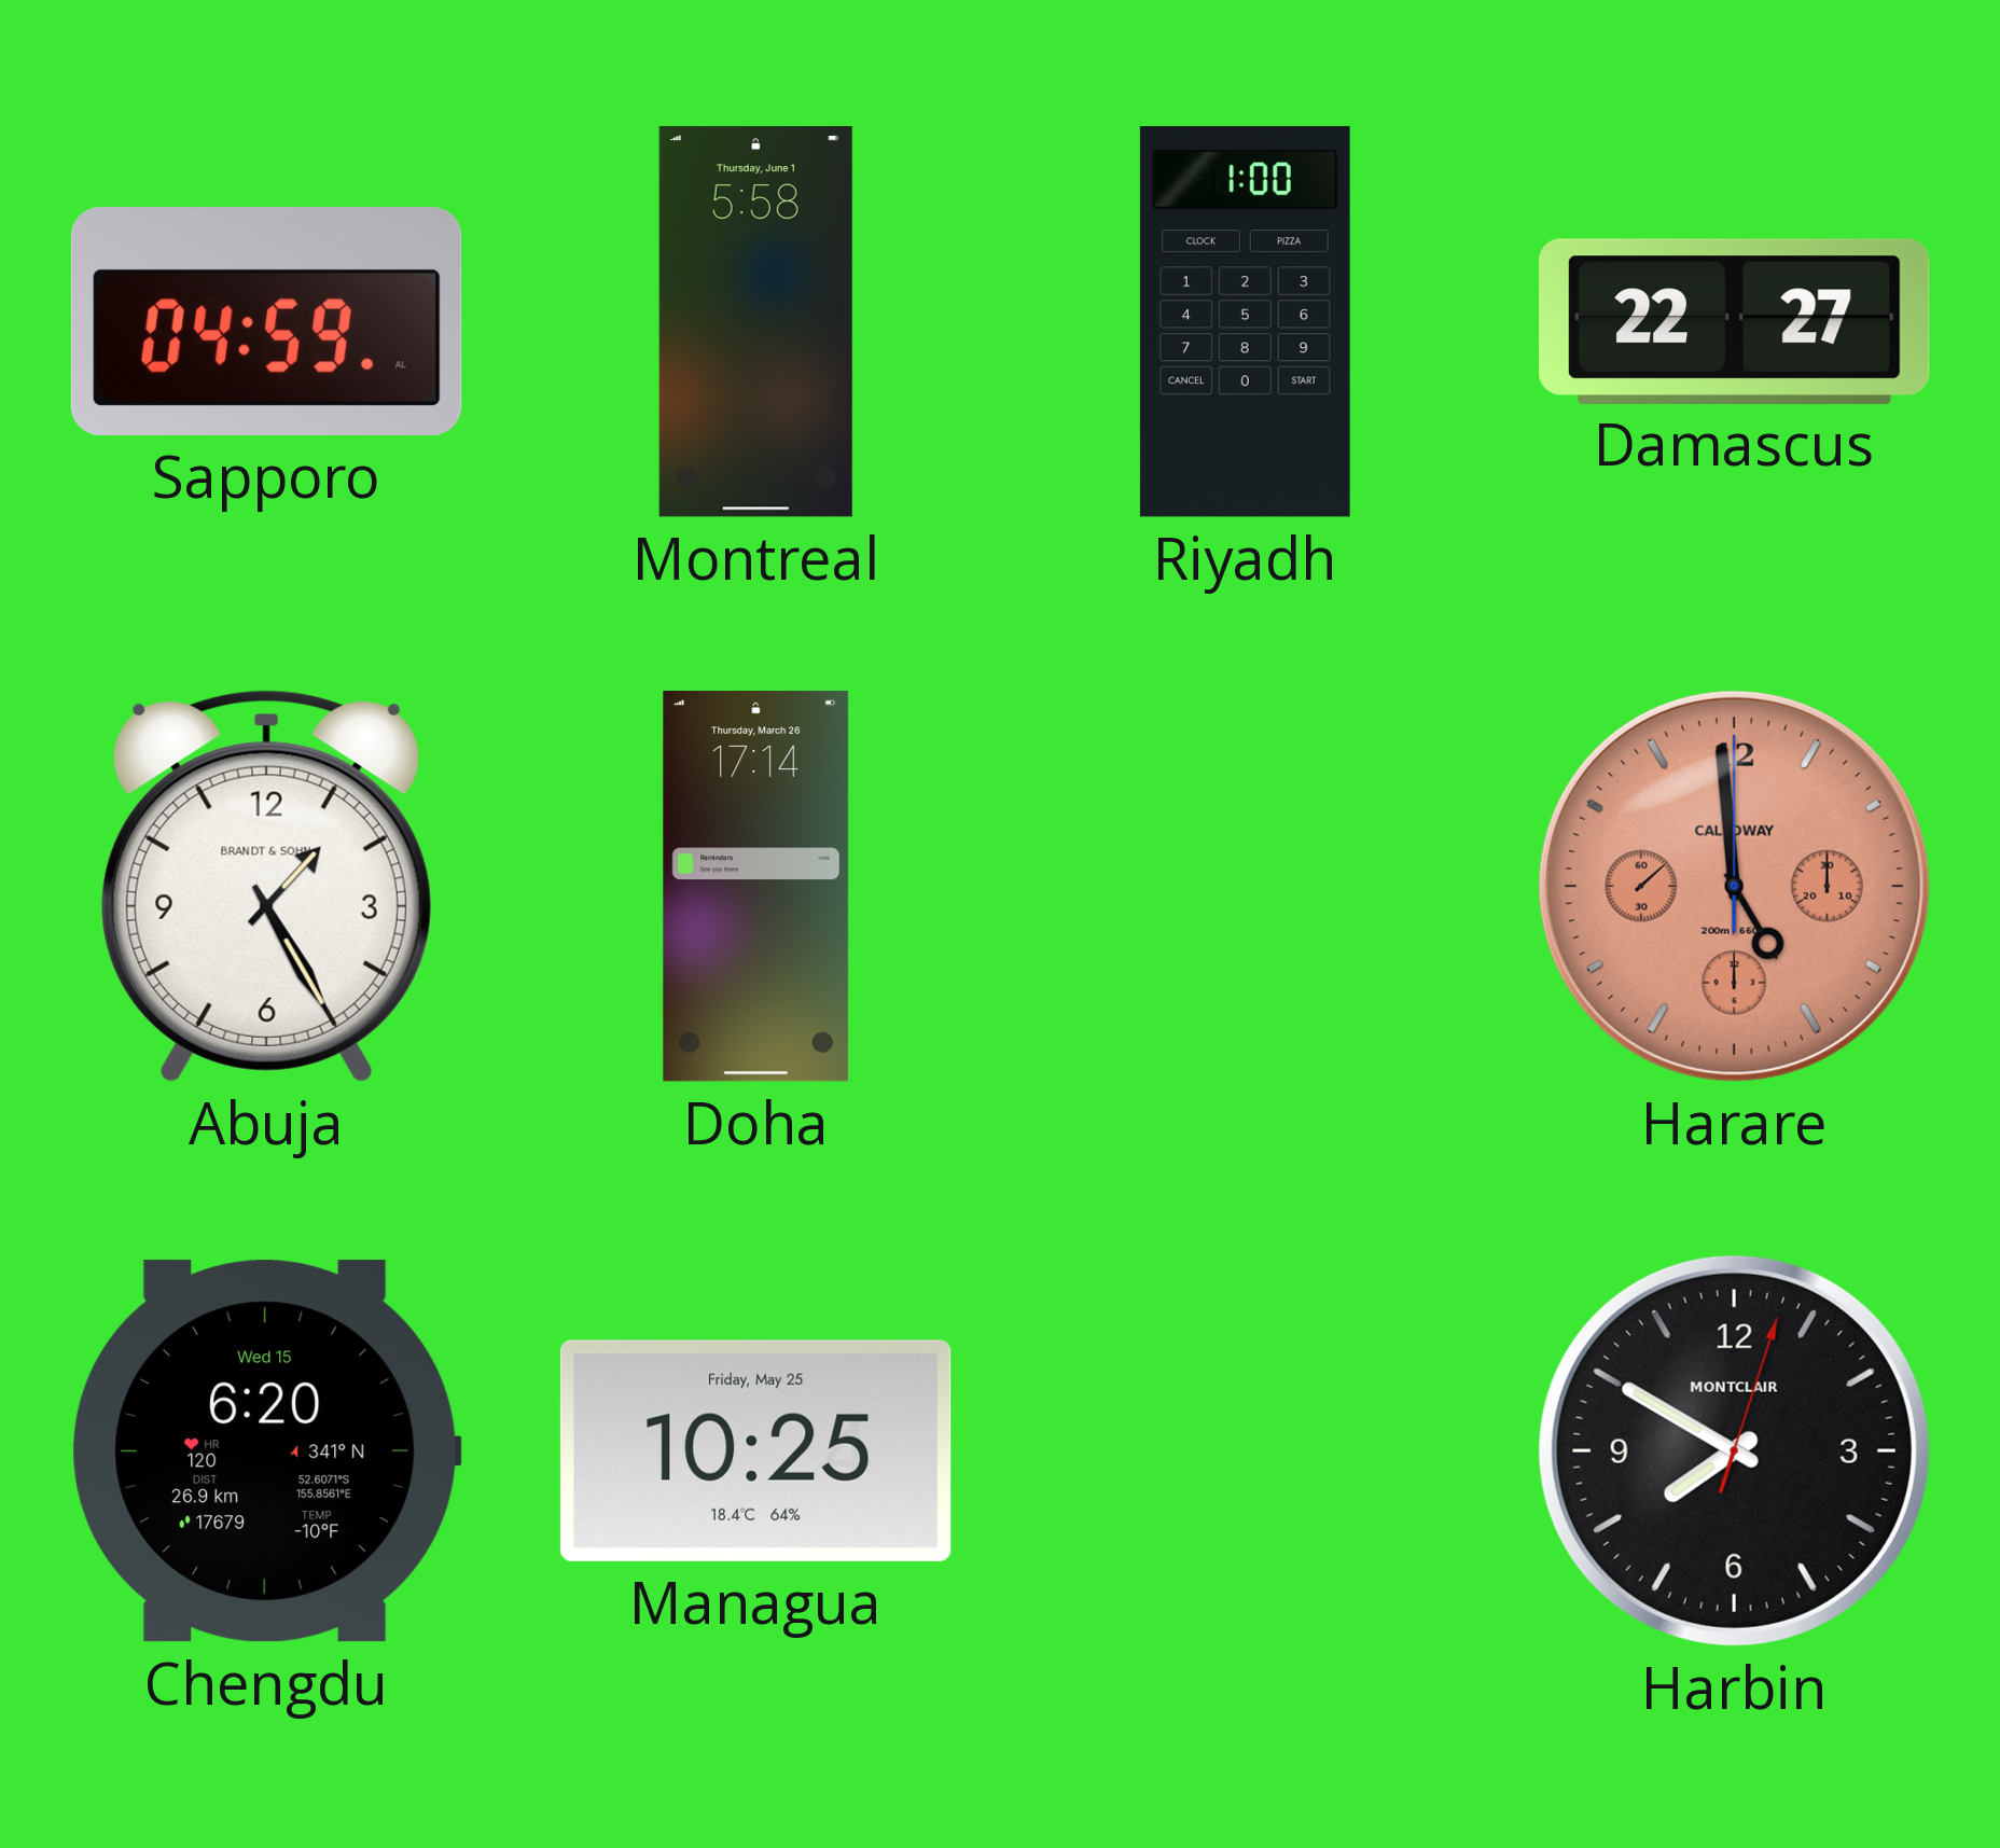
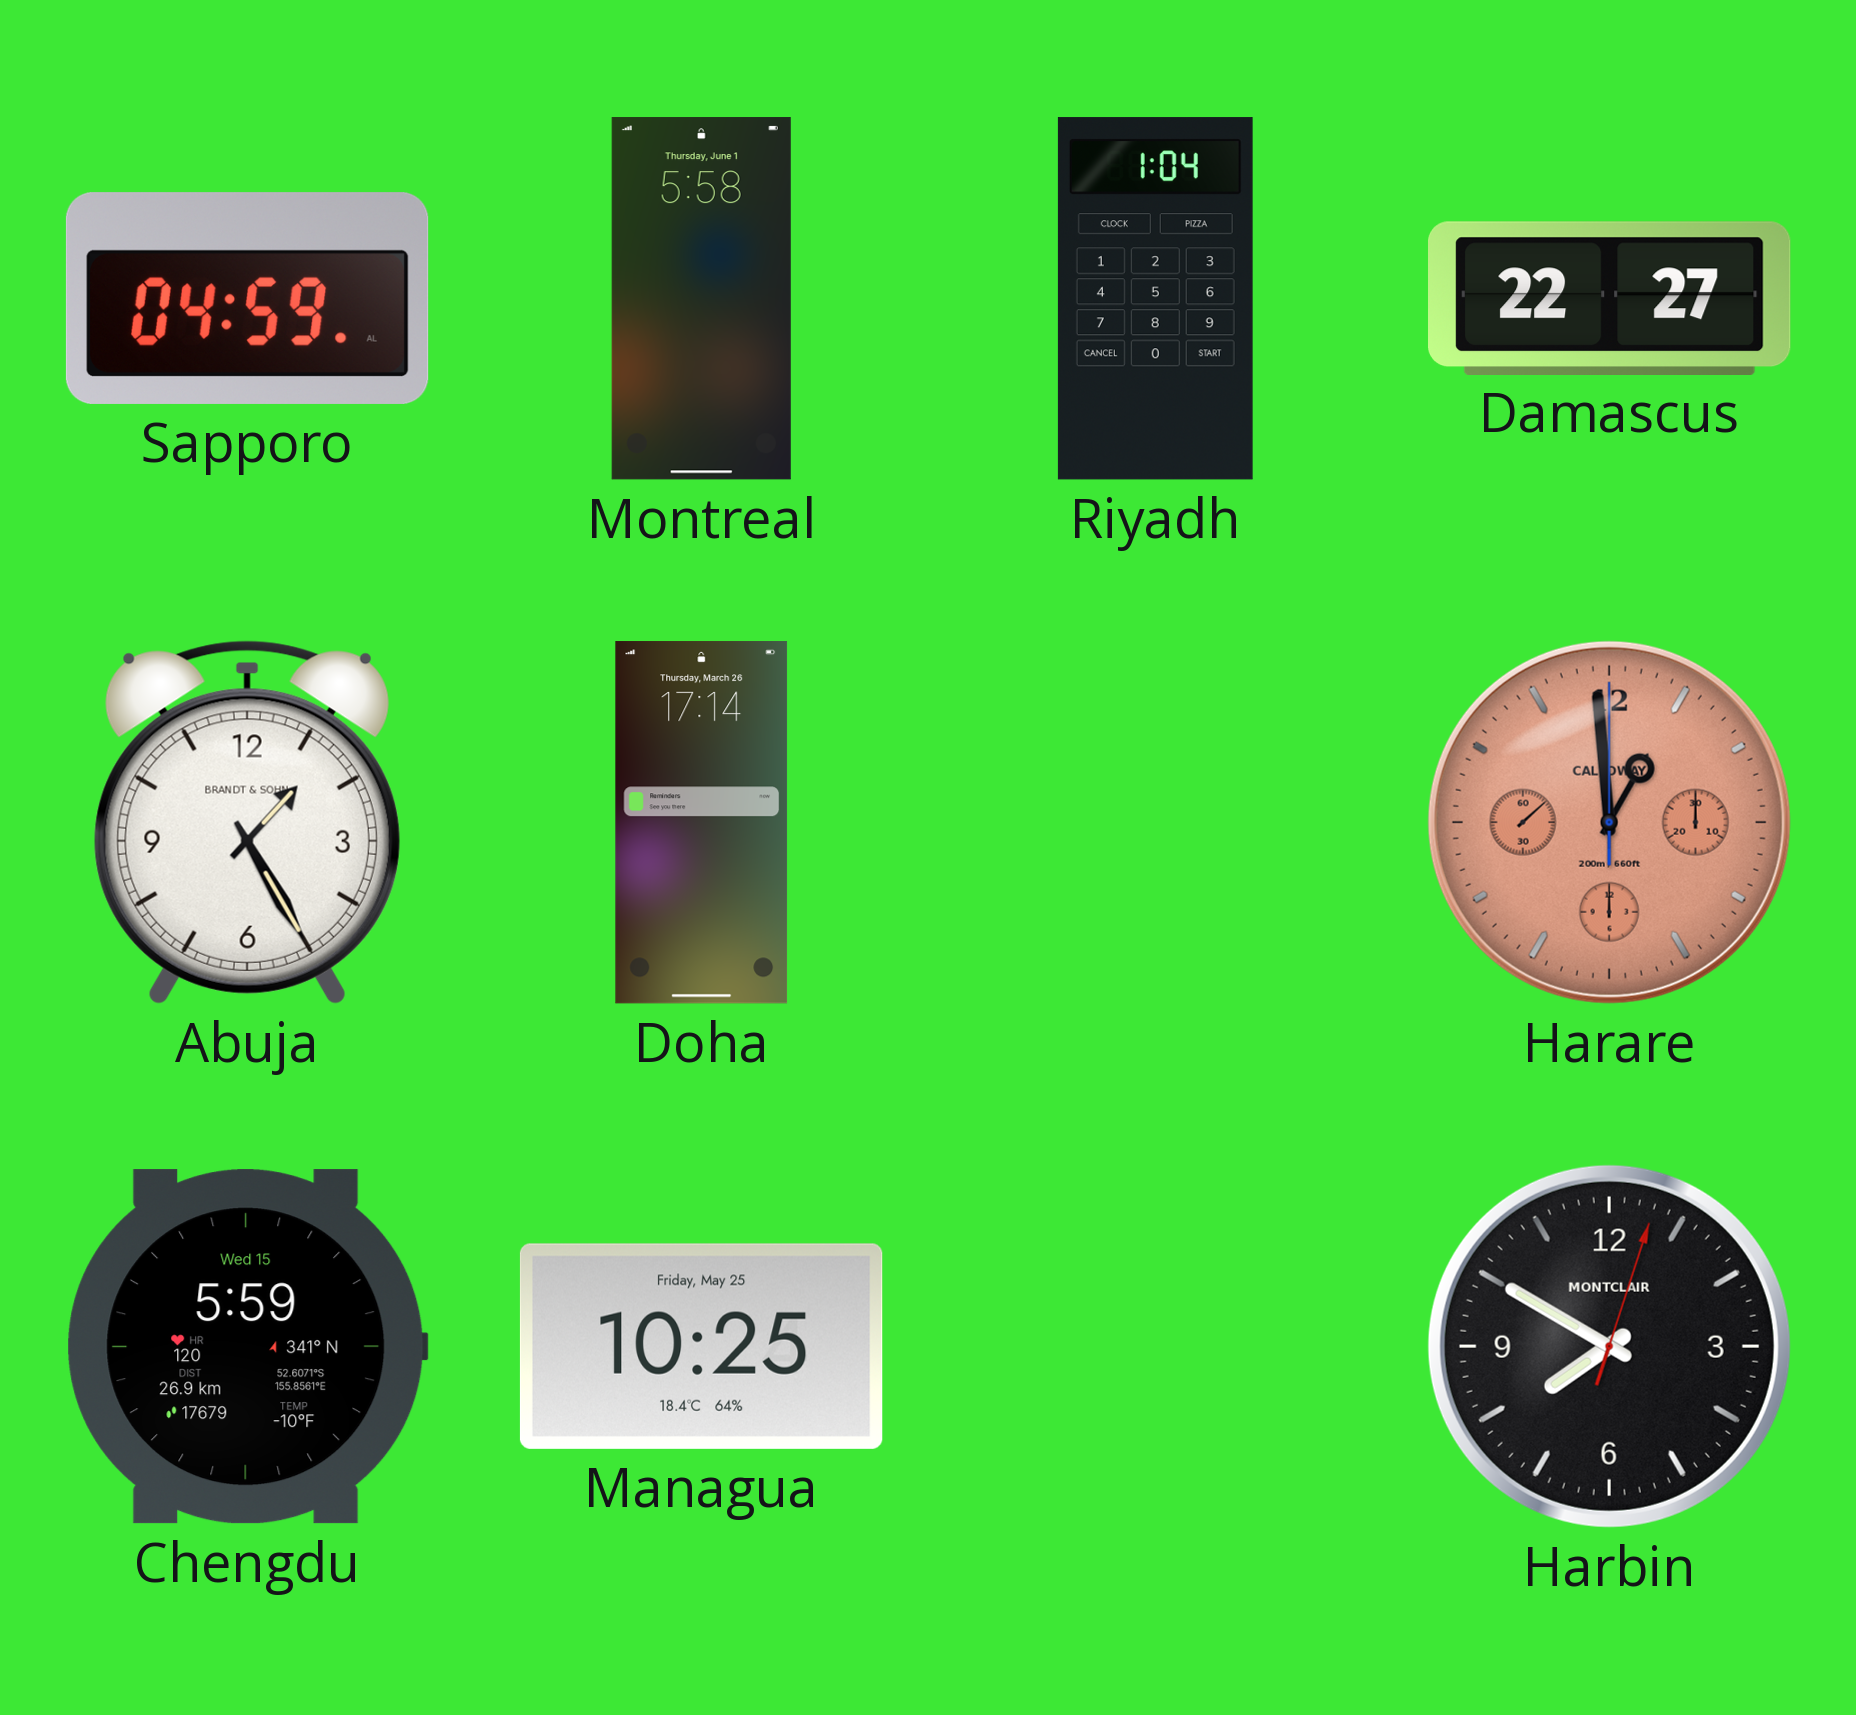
Riyadh: 1:00 -> 1:04 (1155, 299)
Harare: 4:59 -> 12:59 (1609, 822)
Chengdu: 6:20 -> 5:59 (247, 1347)
